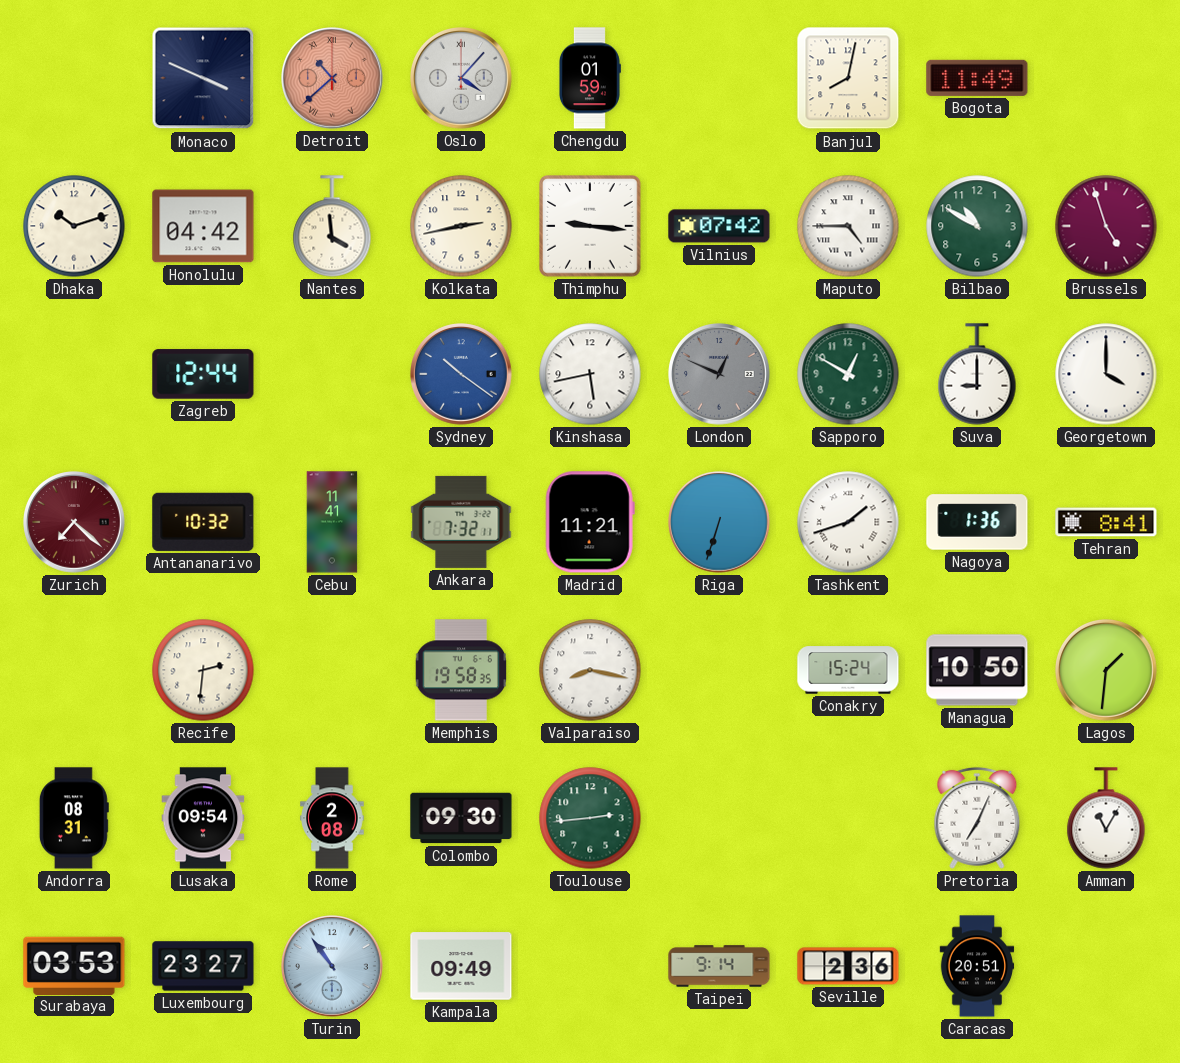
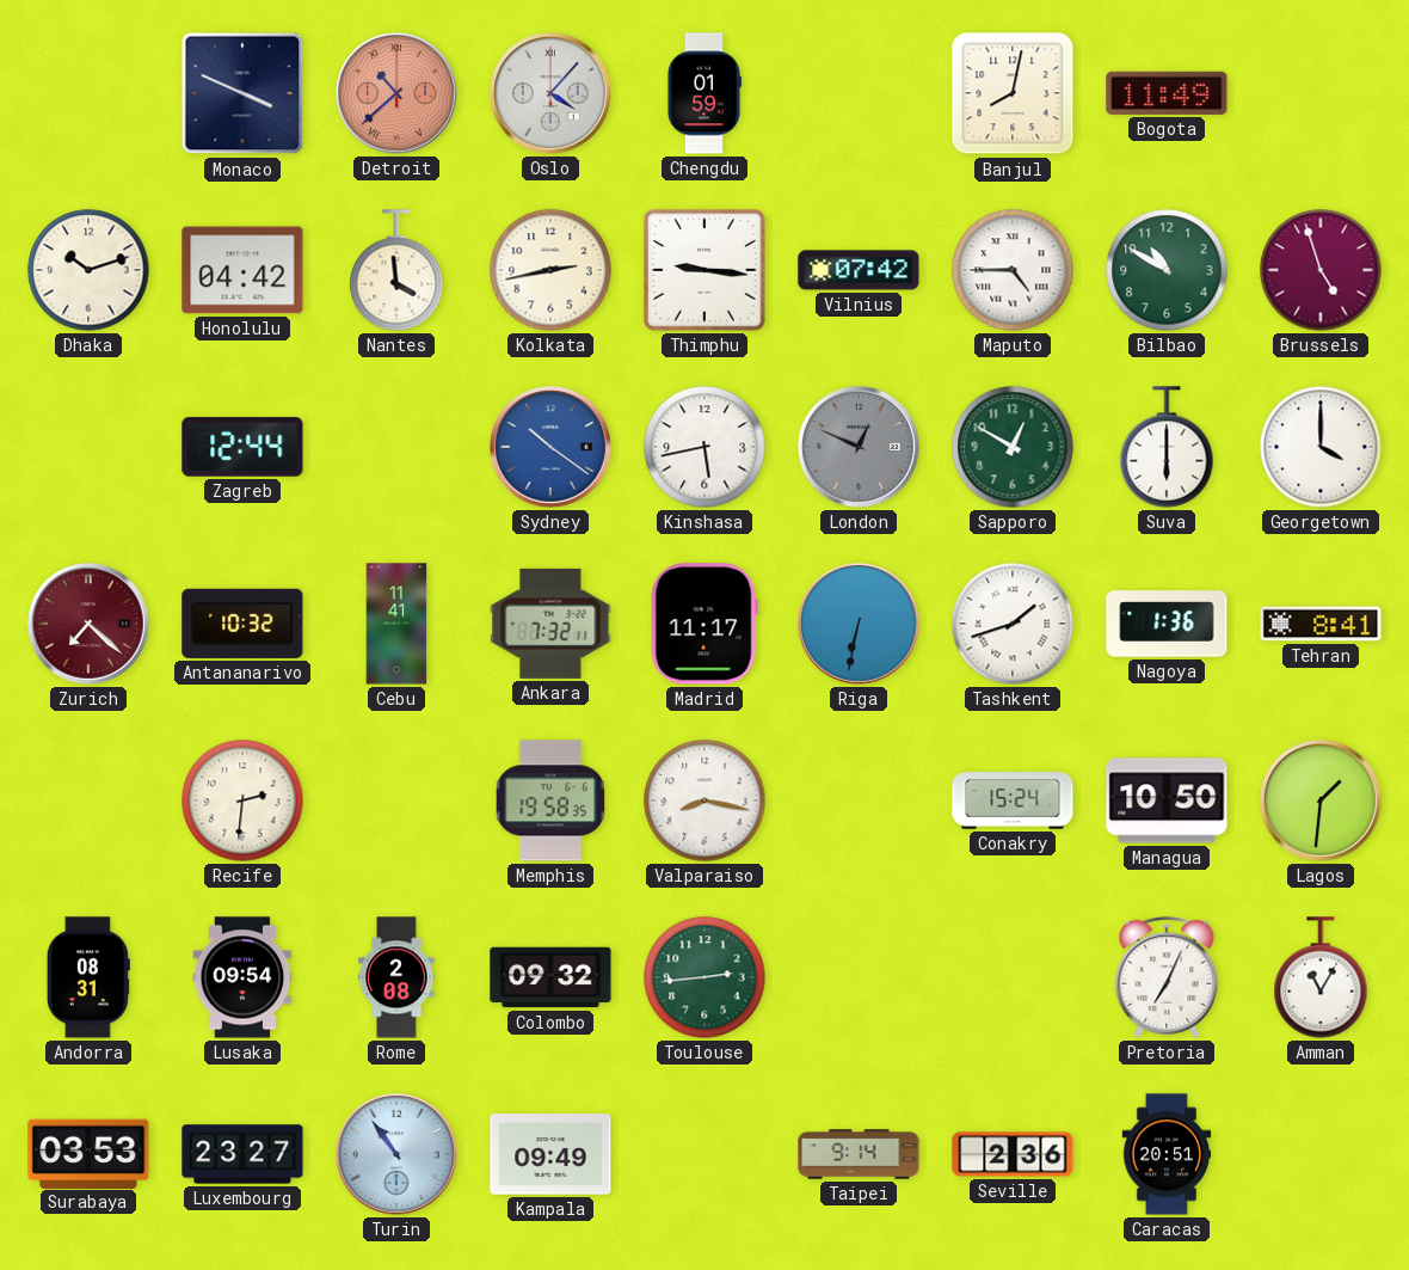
Suva: 9:00 -> 6:00 (1167, 447)
Madrid: 11:21 -> 11:17 (705, 624)
Riga: 6:33 -> 6:32 (860, 625)
Colombo: 09:30 -> 09:32 (550, 977)
